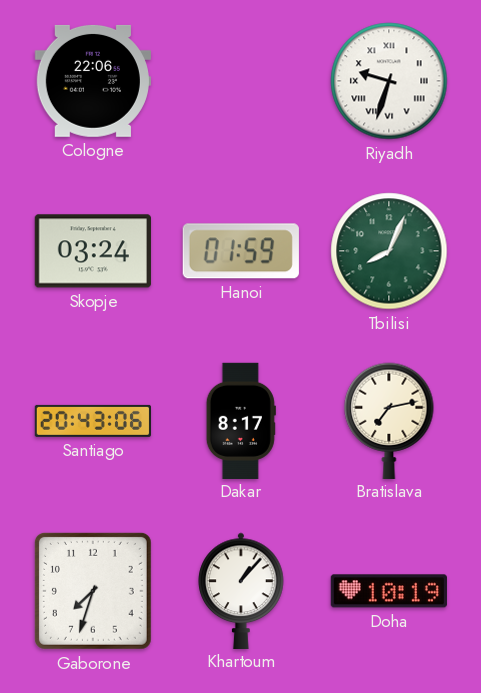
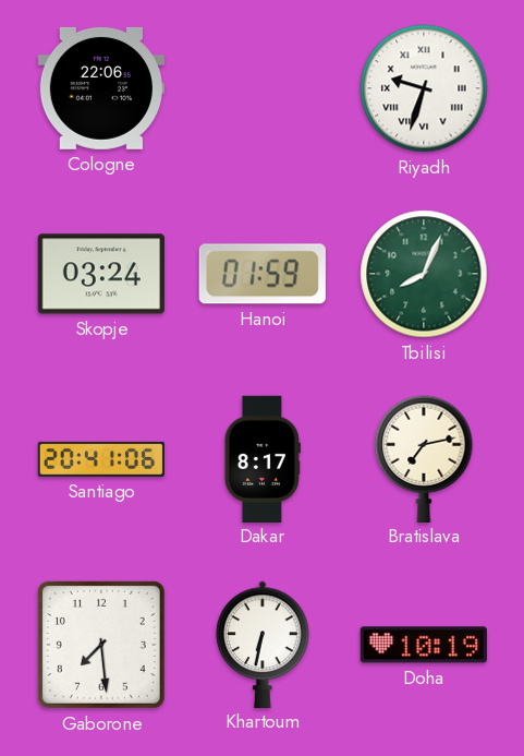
Santiago: 20:43 -> 20:41 (100, 459)
Gaborone: 7:33 -> 7:29 (101, 645)
Khartoum: 1:07 -> 6:32 (263, 644)
